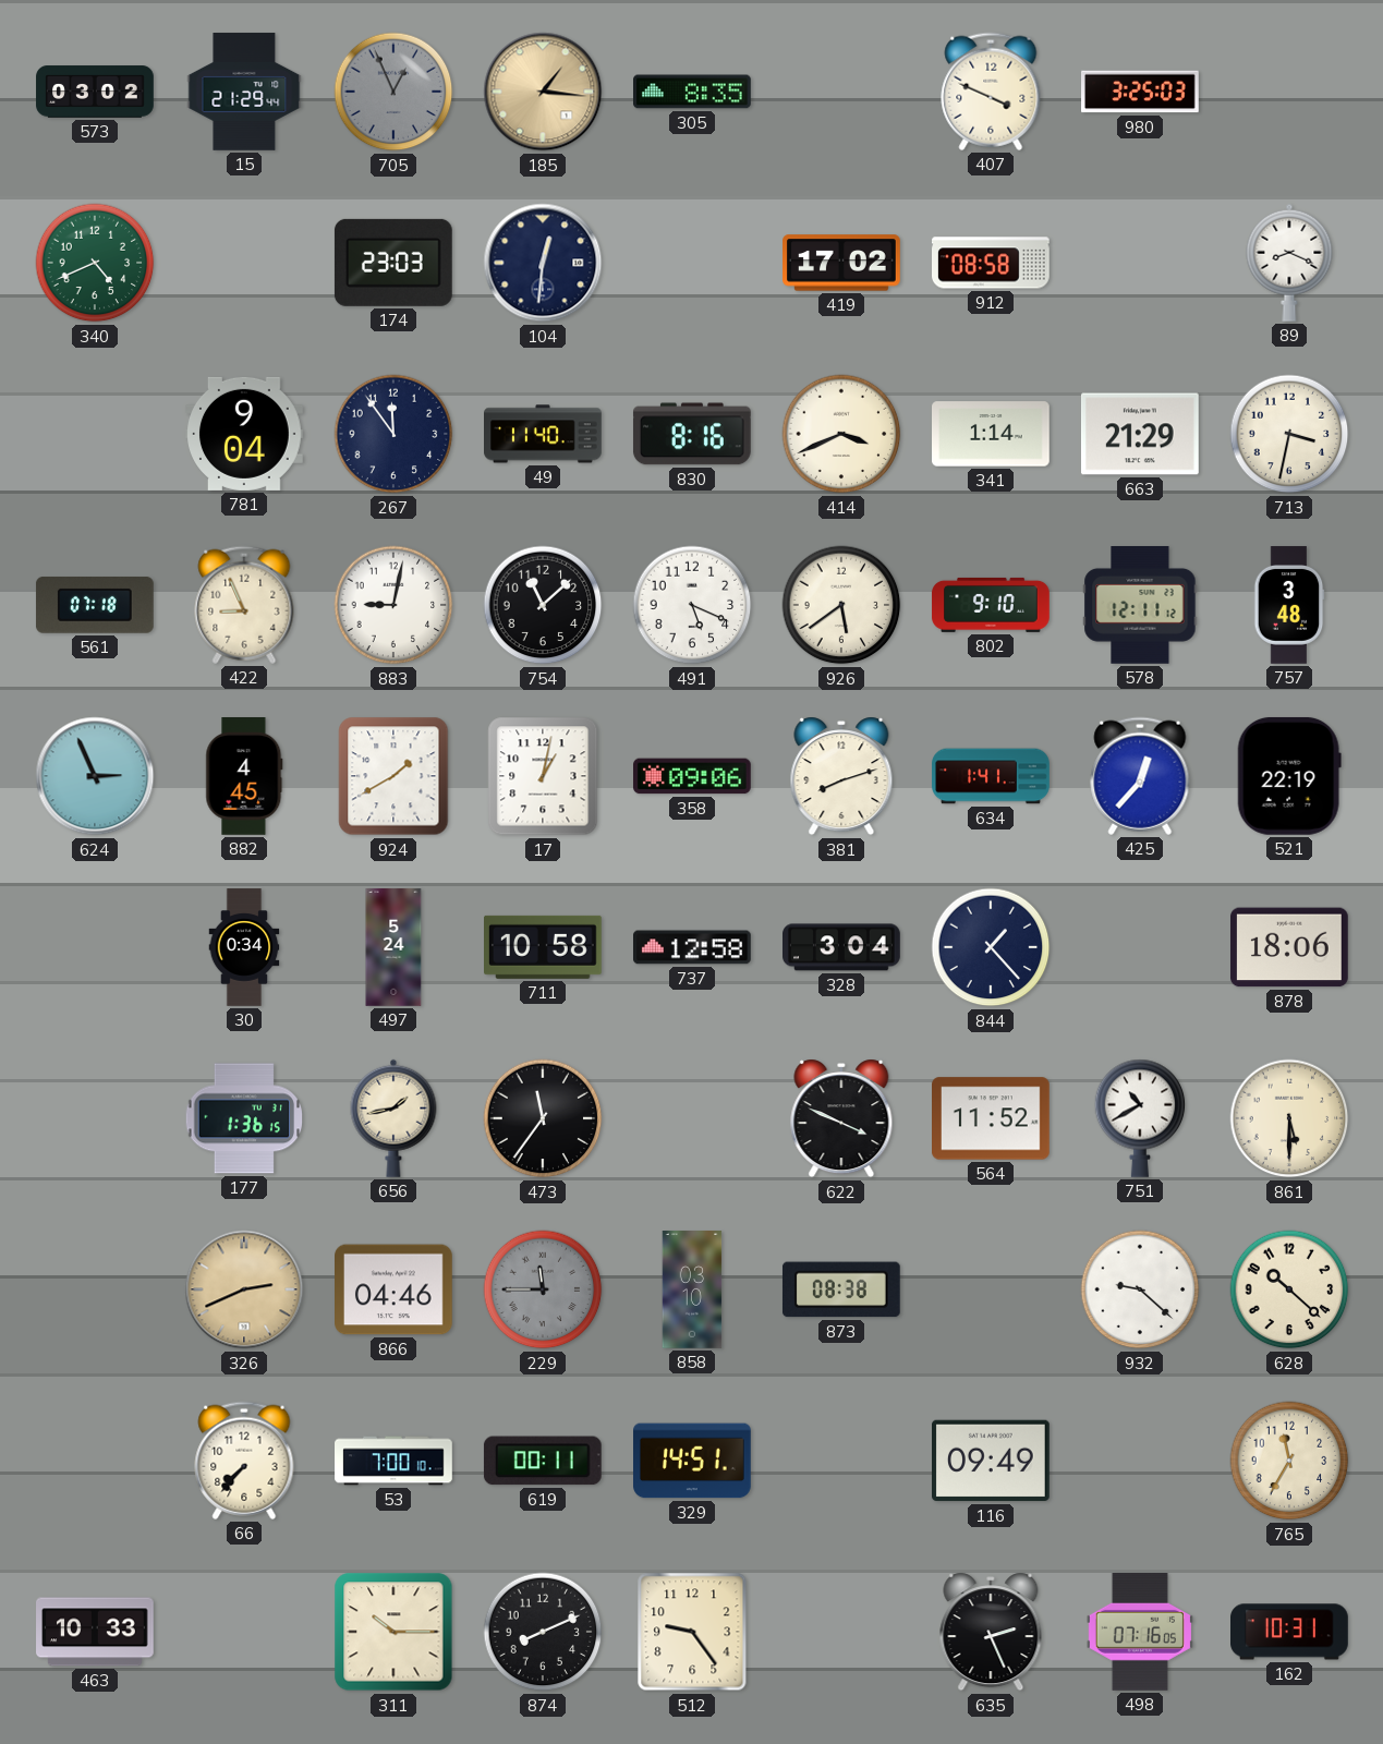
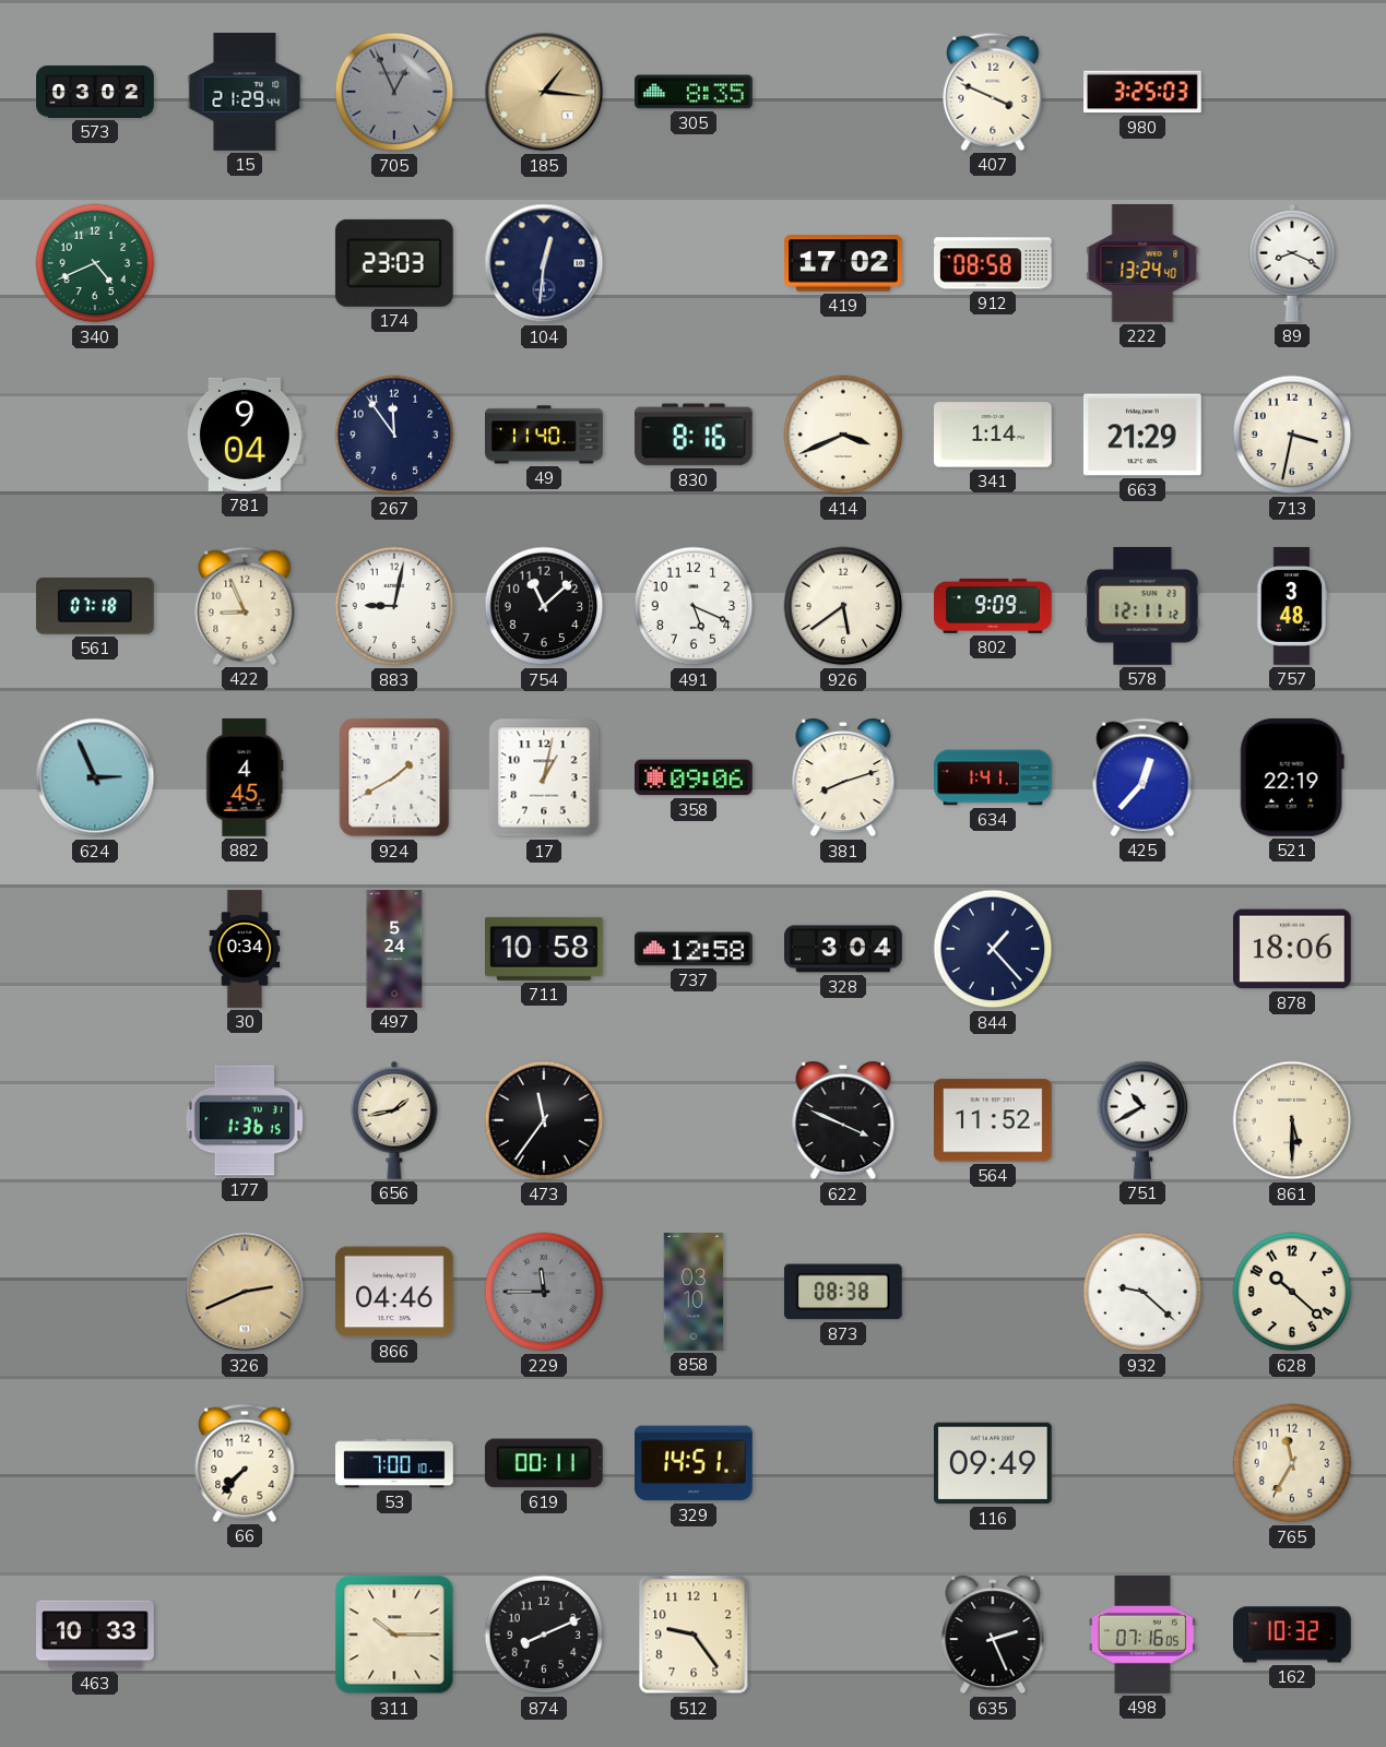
222: none -> 13:24 (1142, 264)
802: 9:10 -> 9:09 (993, 606)
162: 10:31 -> 10:32 (1293, 1635)
